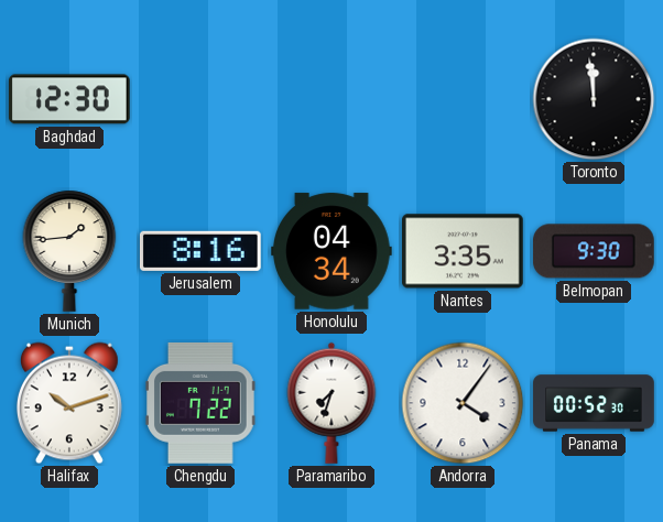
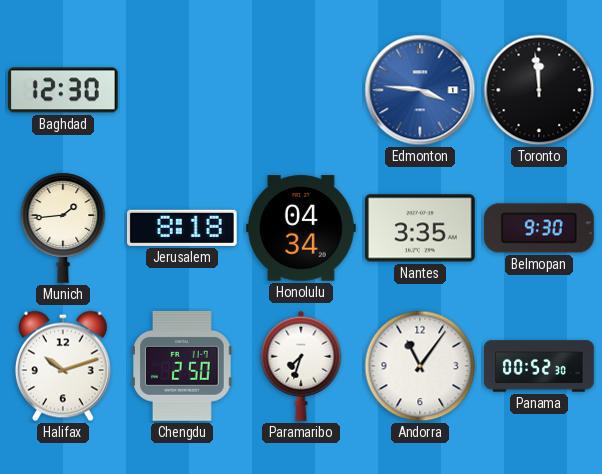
Edmonton: none -> 3:46 (420, 90)
Jerusalem: 8:16 -> 8:18 (182, 228)
Chengdu: 7:22 -> 2:50 (183, 366)
Andorra: 4:06 -> 11:06 (420, 366)
